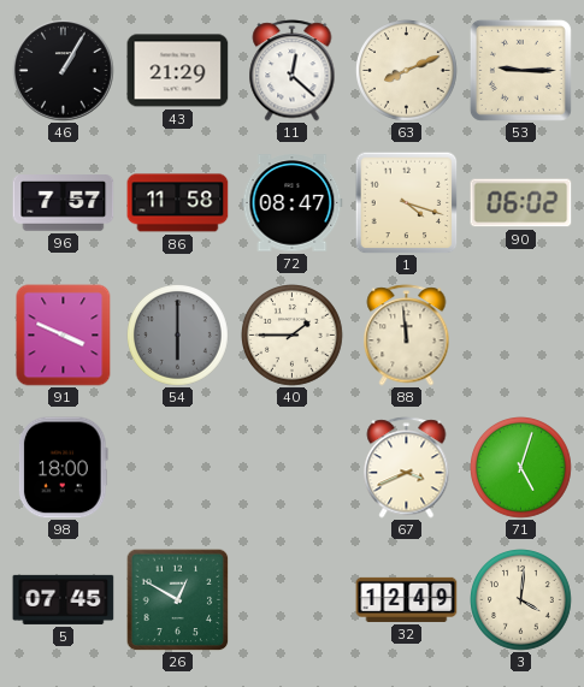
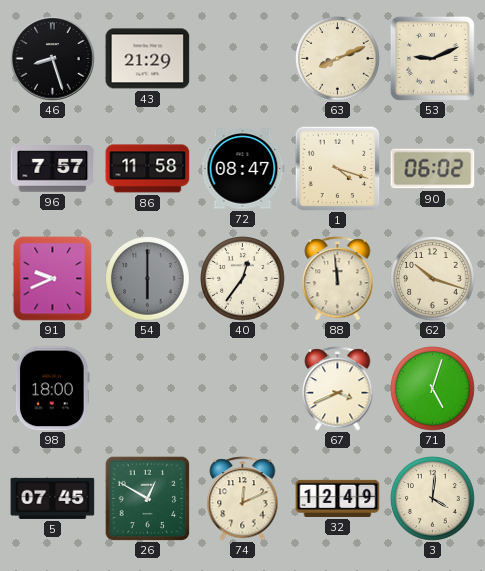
46: 1:05 -> 8:27 (53, 59)
11: 12:22 -> none (293, 71)
53: 9:15 -> 9:11 (432, 58)
91: 3:49 -> 9:41 (53, 279)
40: 1:45 -> 12:36 (243, 279)
62: none -> 10:18 (433, 279)
74: none -> 12:11 (243, 499)
